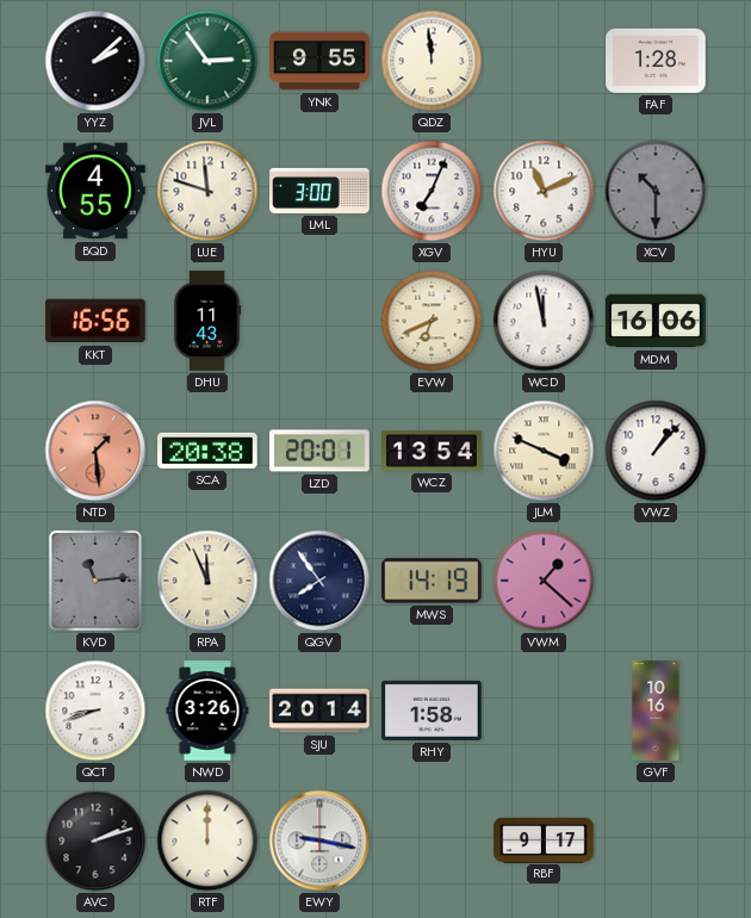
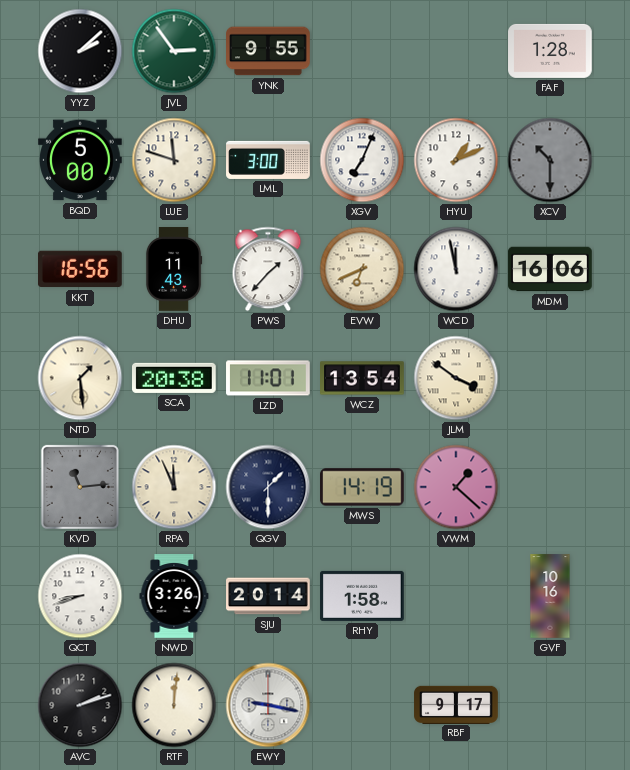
QDZ: 11:59 -> none (432, 61)
BQD: 4:55 -> 5:00 (80, 160)
HYU: 11:11 -> 1:11 (456, 160)
PWS: none -> 1:37 (268, 269)
NTD dial: salmon -> cream (80, 378)
LZD: 20:01 -> 11:01 (268, 378)
JLM: 3:49 -> 3:51 (456, 378)
VWZ: 1:07 -> none (656, 451)
QGV: 7:54 -> 1:30 (268, 487)
RTF: 12:00 -> 12:01 (174, 705)
